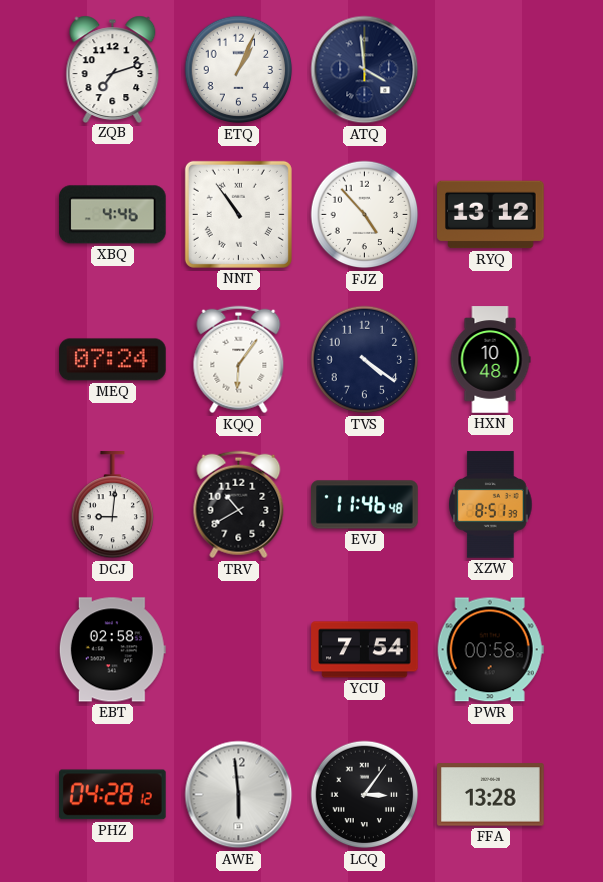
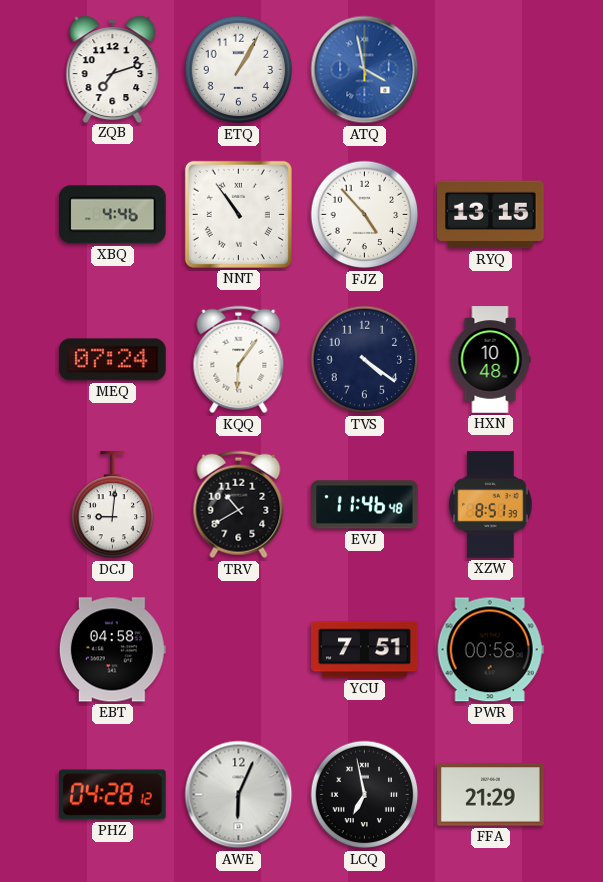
ETQ: 1:04 -> 1:05 (239, 70)
ATQ: 3:59 -> 3:58 (365, 70)
ATQ dial: navy -> blue (365, 70)
RYQ: 13:12 -> 13:15 (491, 215)
EBT: 02:58 -> 04:58 (112, 650)
YCU: 7:54 -> 7:51 (365, 650)
AWE: 5:59 -> 6:04 (239, 795)
LCQ: 3:06 -> 6:58 (365, 795)
FFA: 13:28 -> 21:29 (491, 795)
